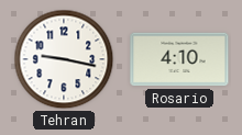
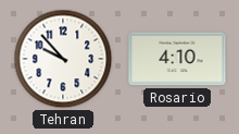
Tehran: 9:17 -> 9:53 (63, 59)
